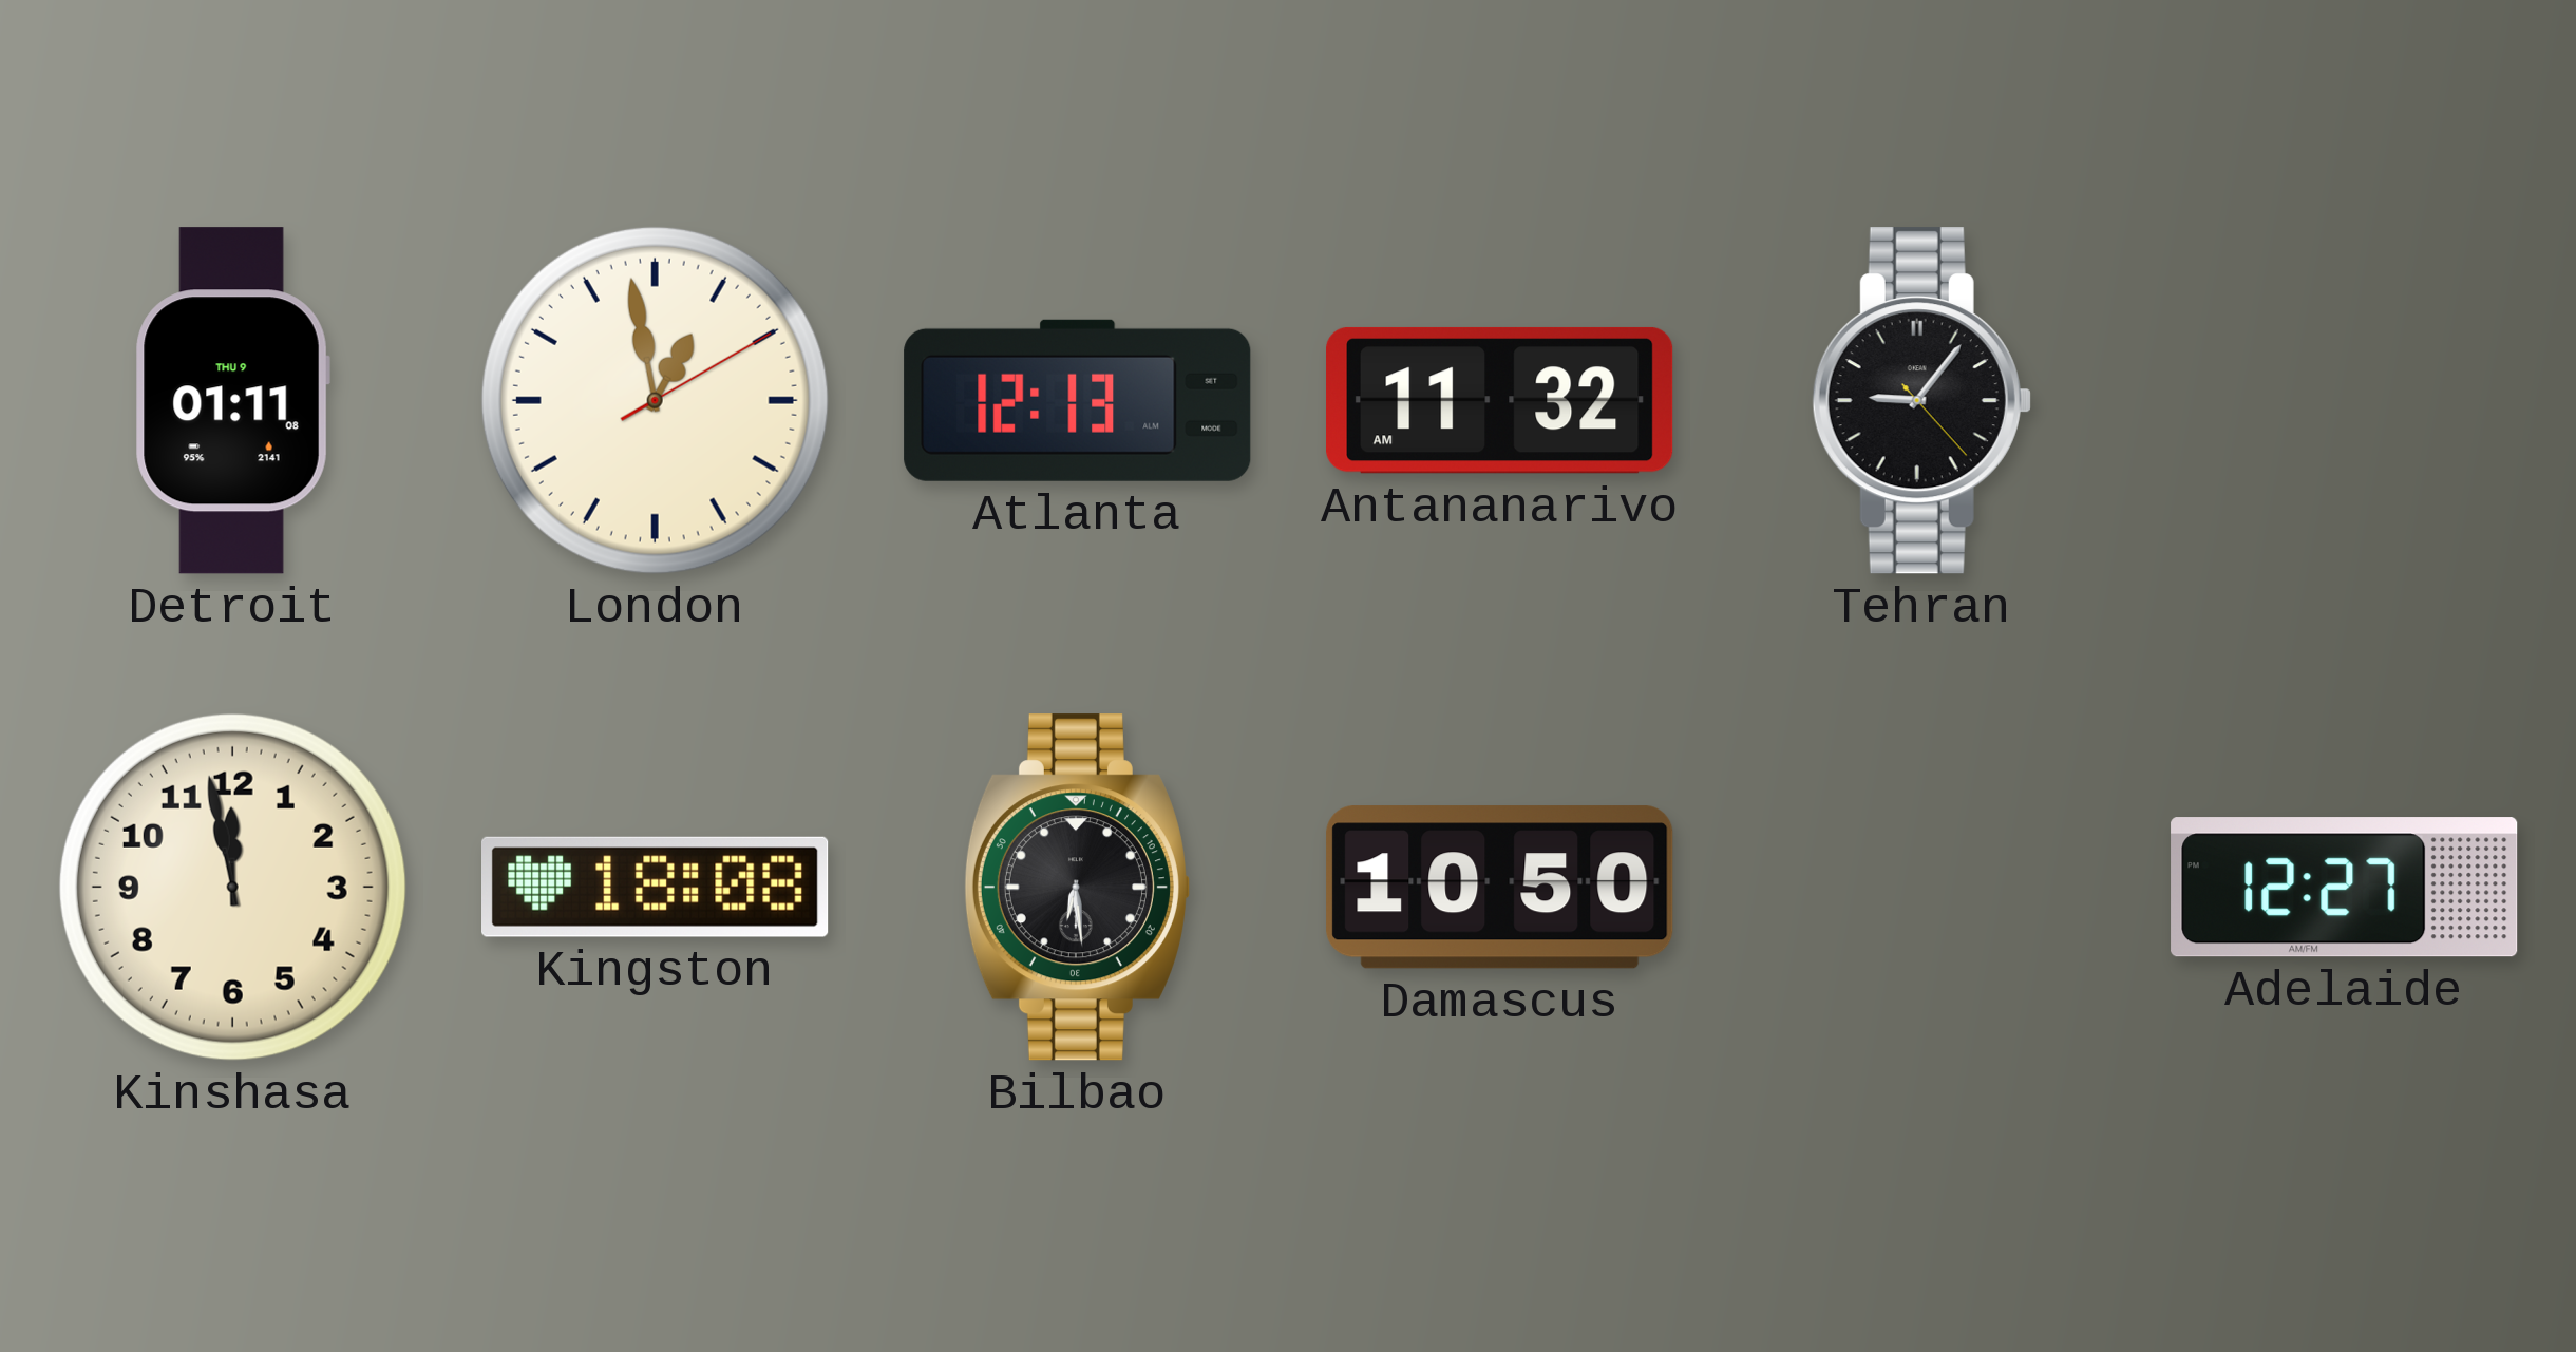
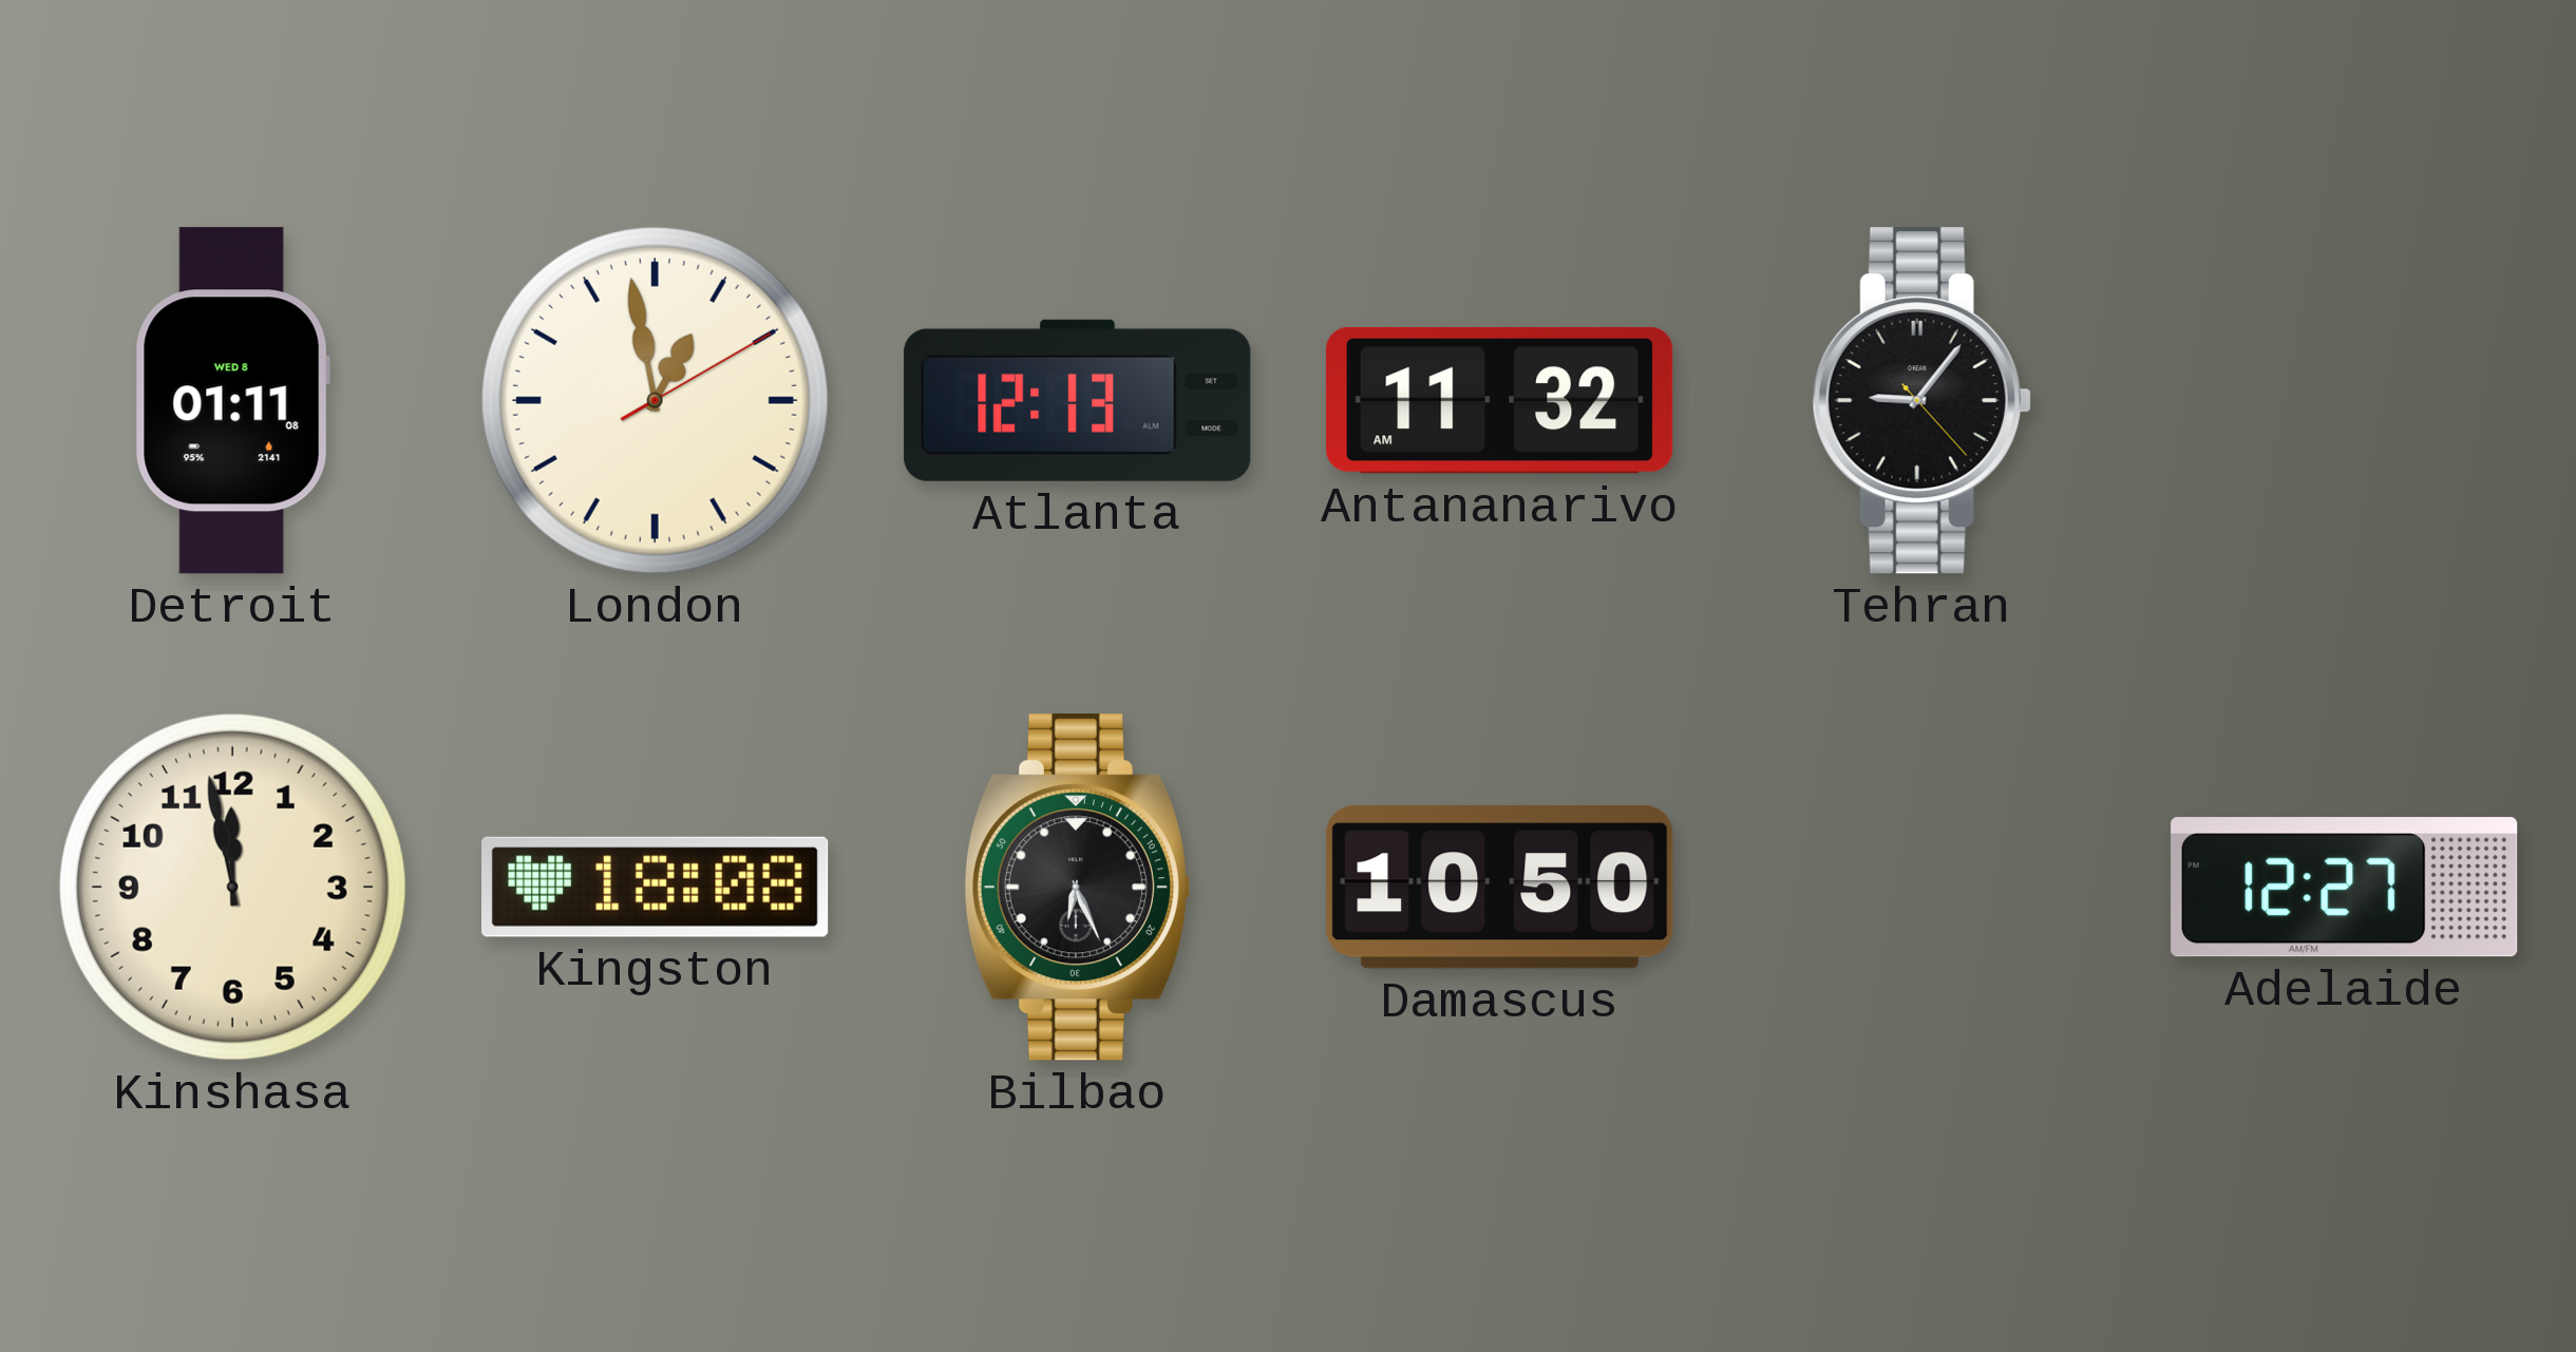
Detroit date: THU 9 -> WED 8 (232, 401)
Bilbao: 6:29 -> 6:26 (1077, 888)
